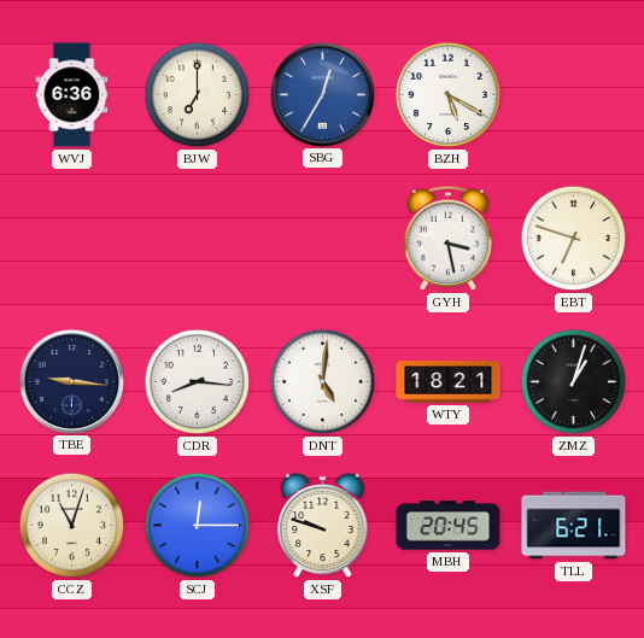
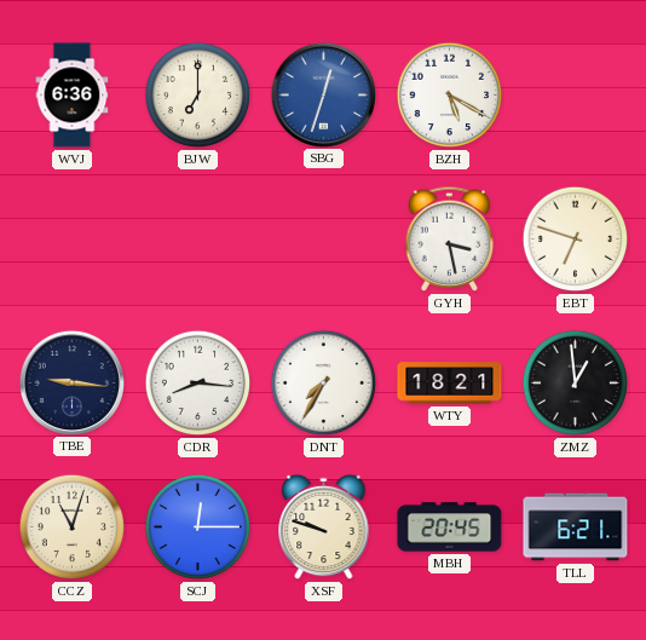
SBG: 12:35 -> 12:33 (323, 94)
DNT: 5:01 -> 7:35 (324, 384)
ZMZ: 1:03 -> 12:59 (576, 384)
